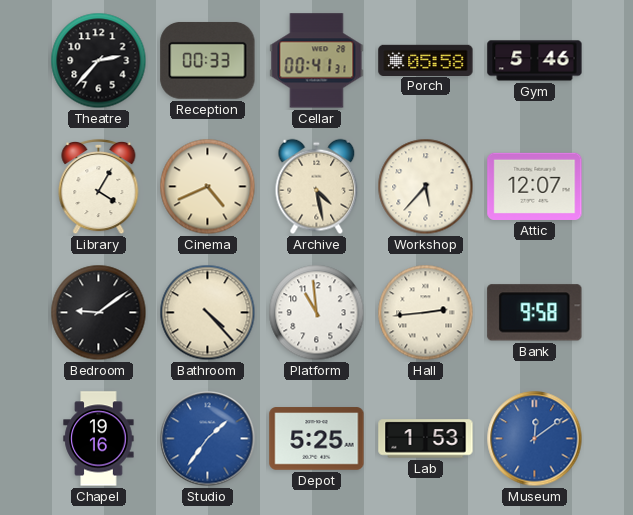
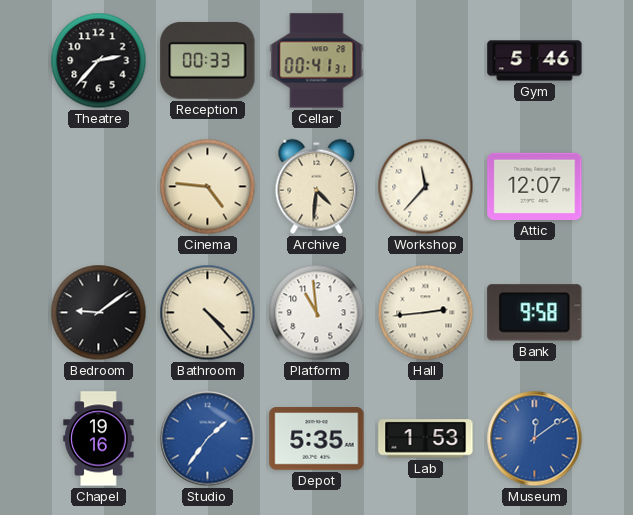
Porch: 05:58 -> none (426, 60)
Library: 4:05 -> none (99, 187)
Cinema: 4:41 -> 4:46 (208, 187)
Archive: 4:28 -> 4:31 (317, 187)
Workshop: 5:37 -> 11:37 (426, 187)
Depot: 5:25 -> 5:35 (317, 439)
